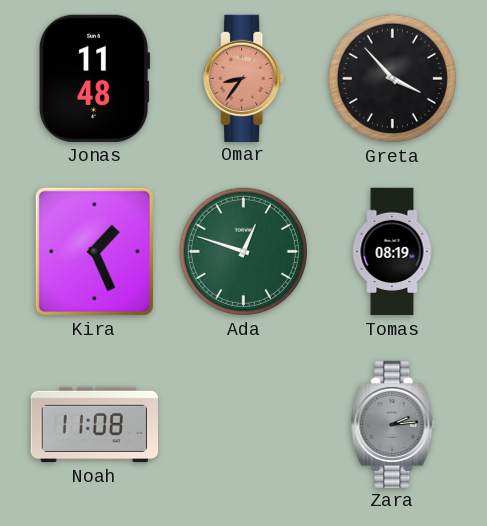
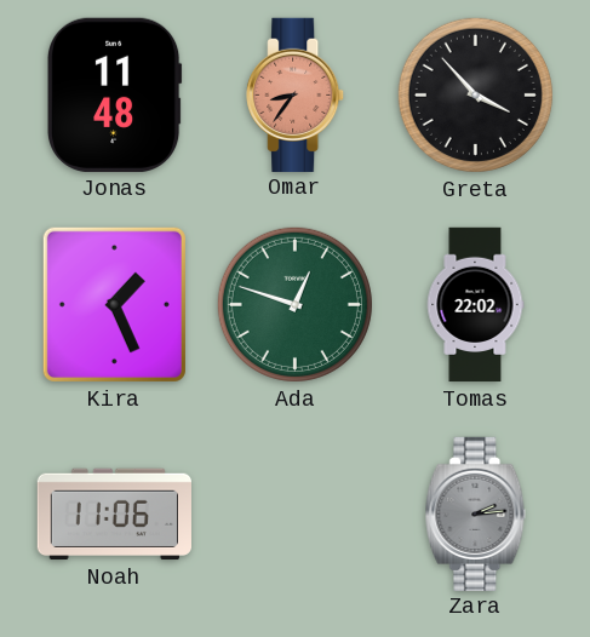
Tomas: 08:19 -> 22:02 (475, 305)
Noah: 11:08 -> 11:06 (114, 515)
